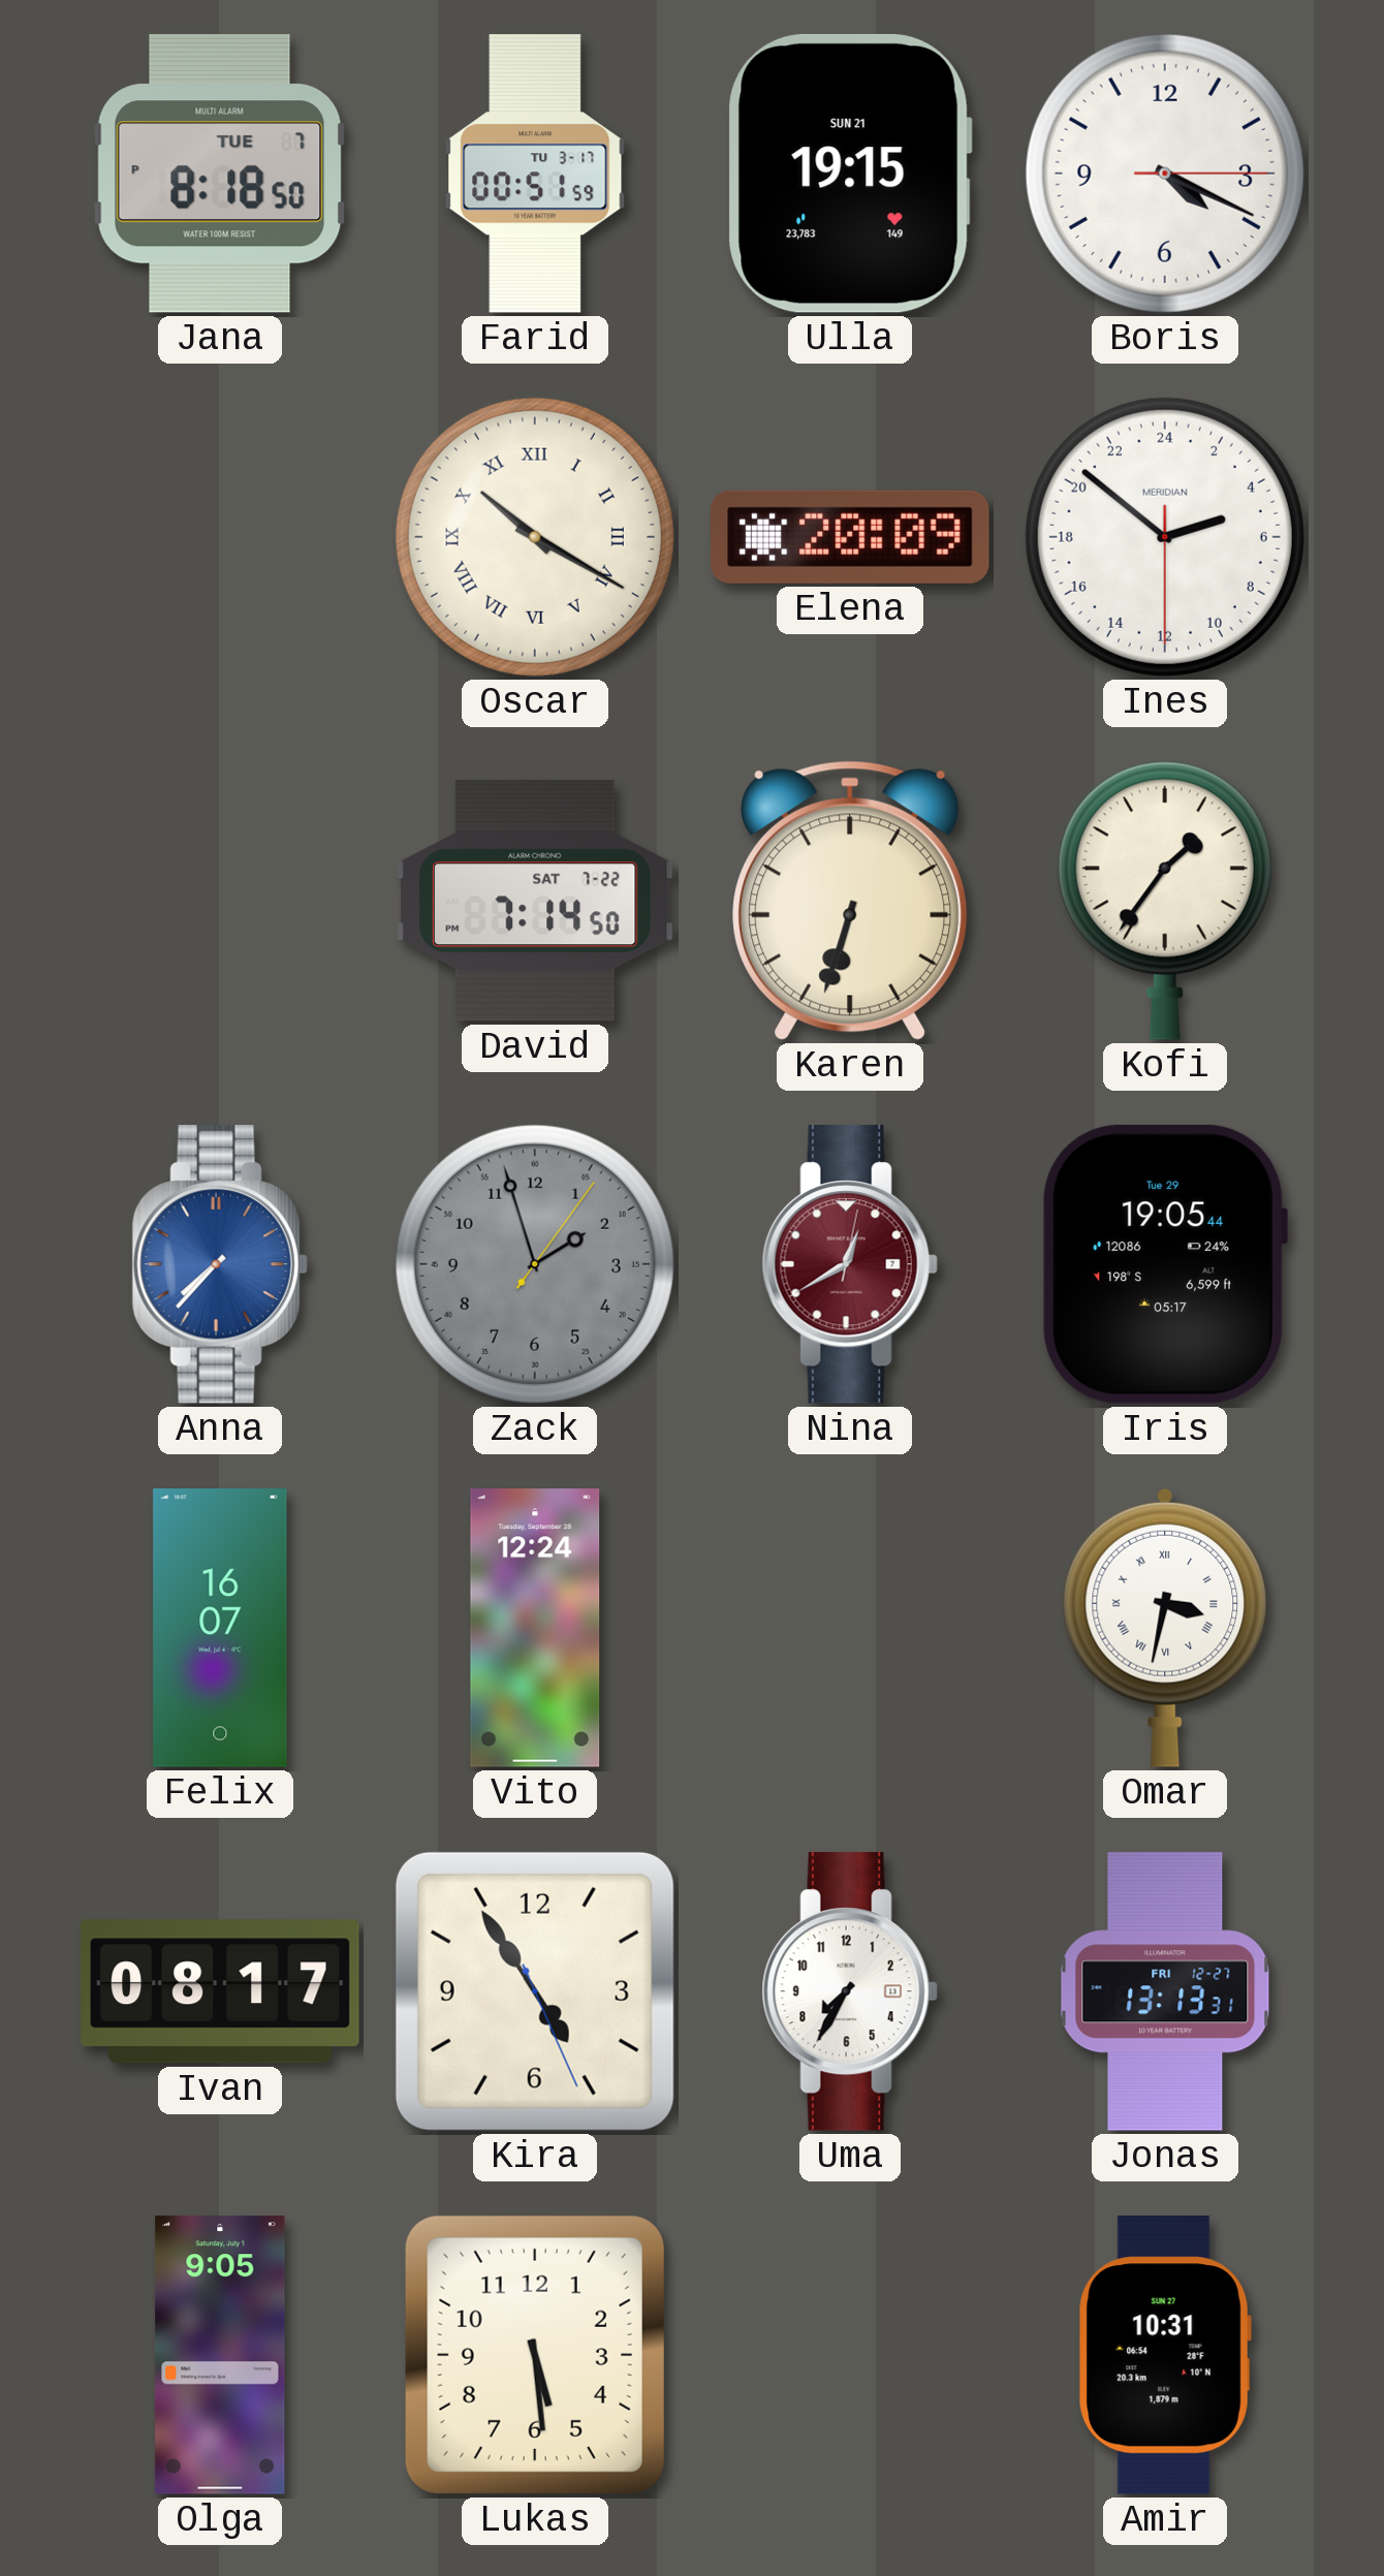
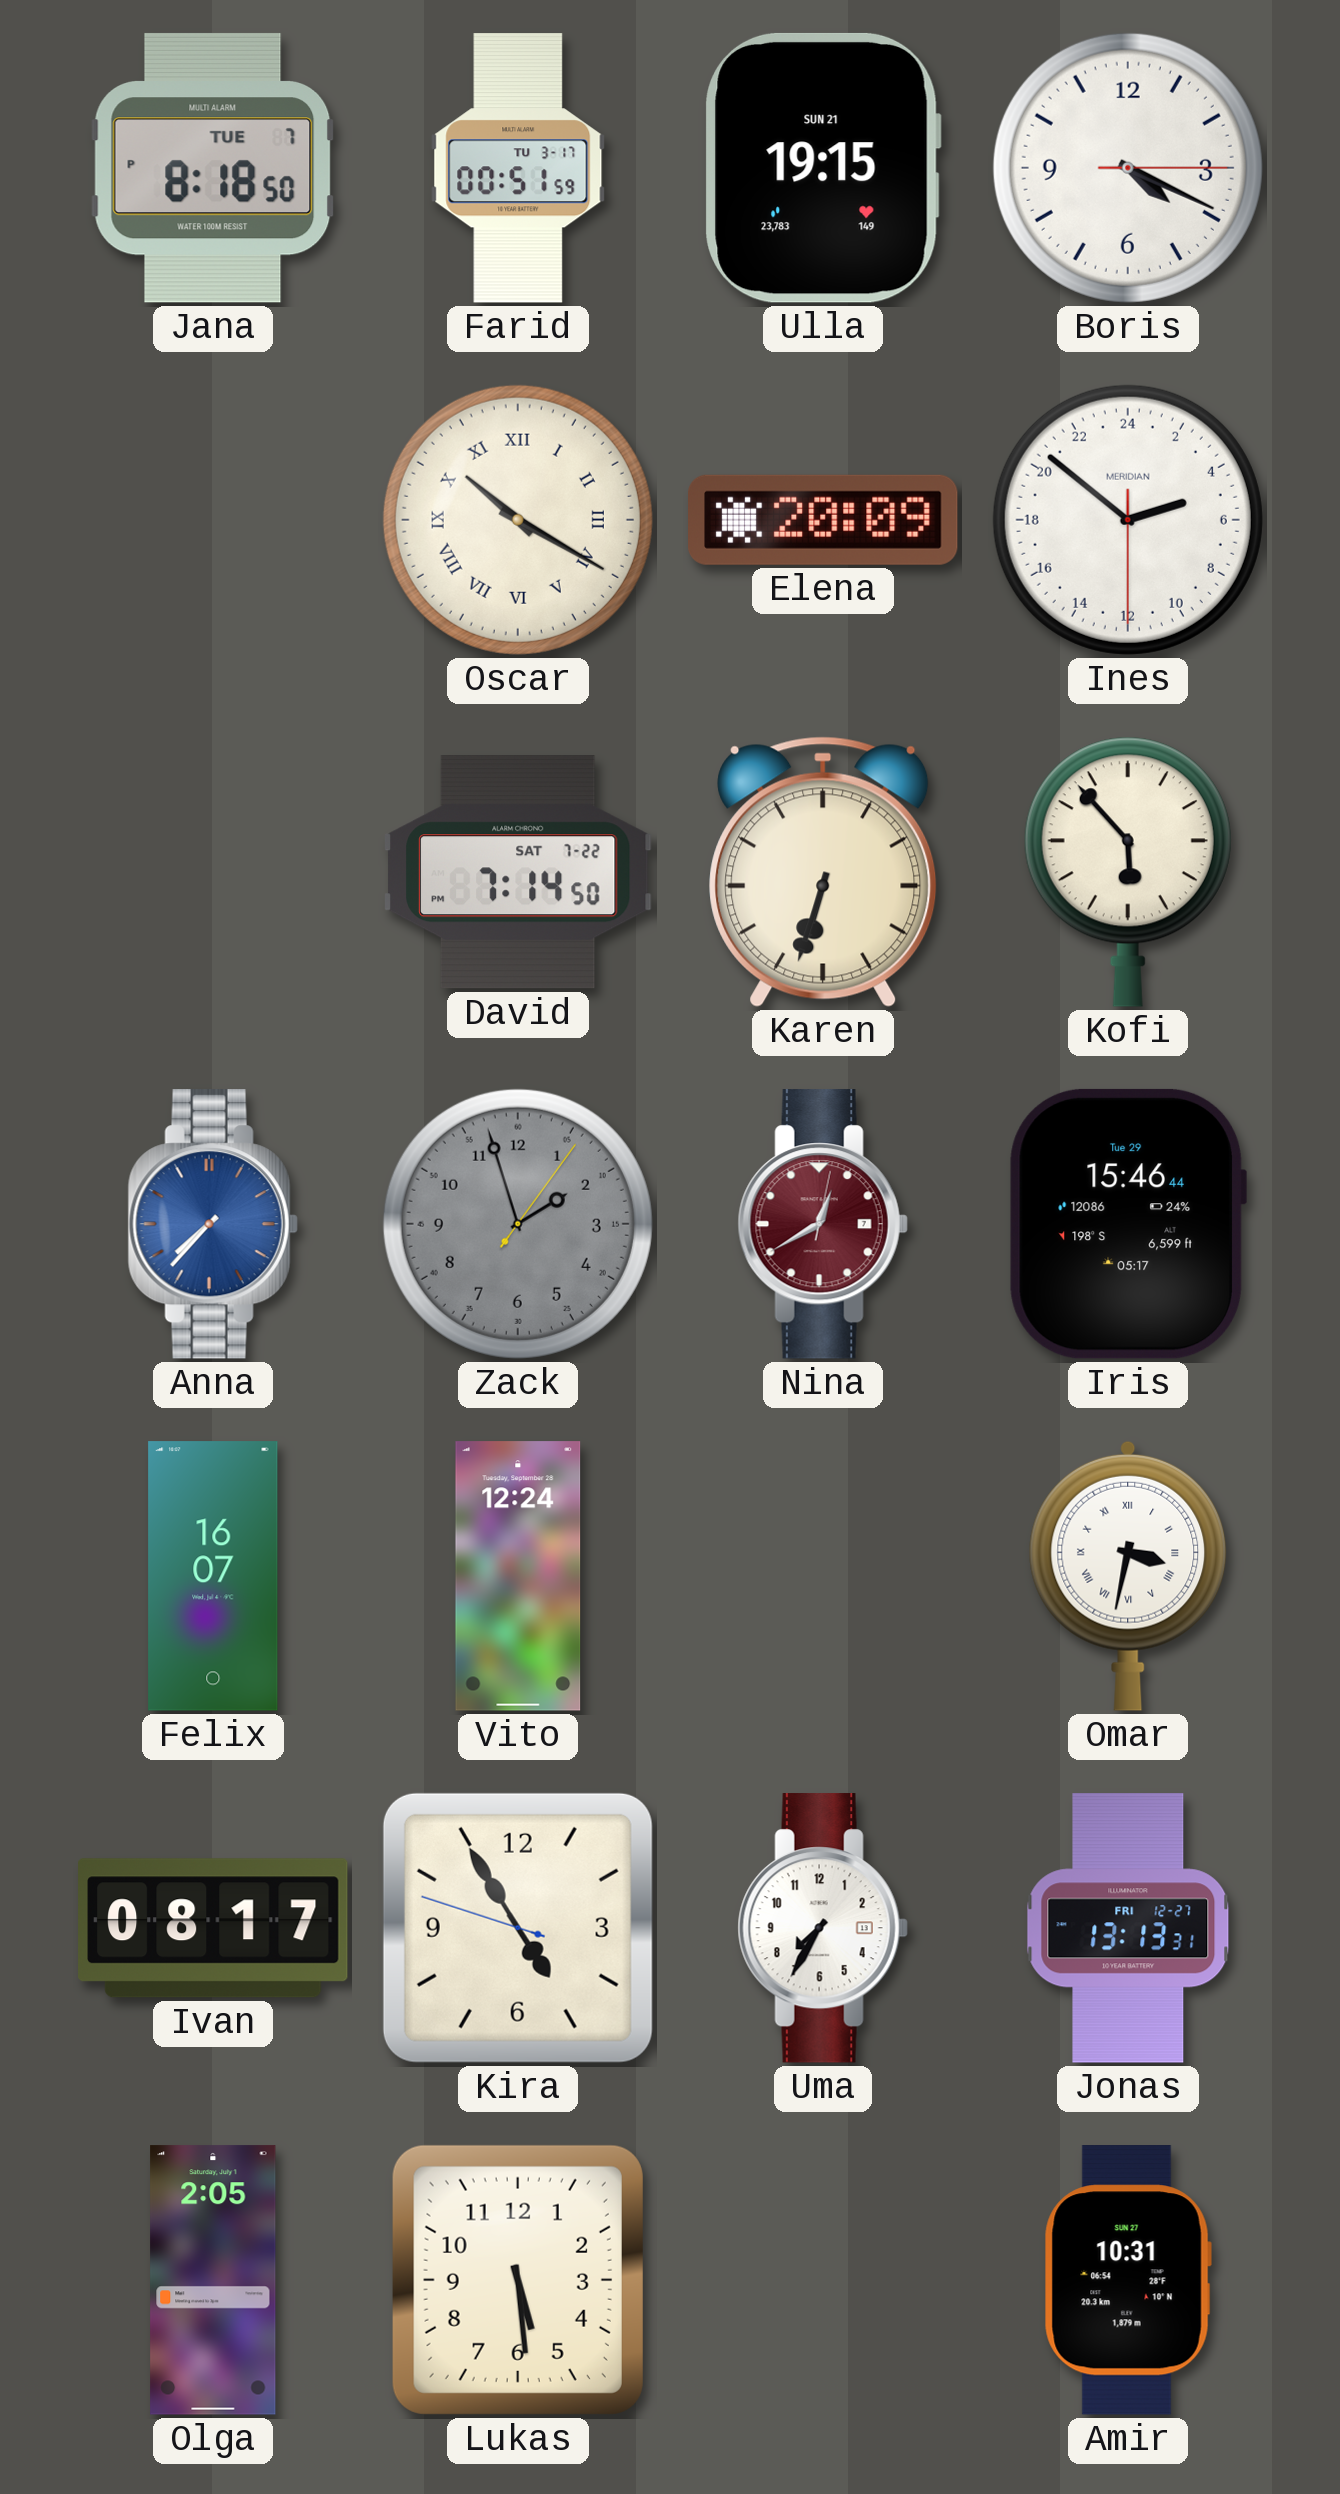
Kofi: 1:36 -> 5:53 (1128, 872)
Iris: 19:05 -> 15:46 (1127, 1224)
Kira: 4:54:26 -> 4:54:48 (518, 1928)
Olga: 9:05 -> 2:05 (213, 2280)
